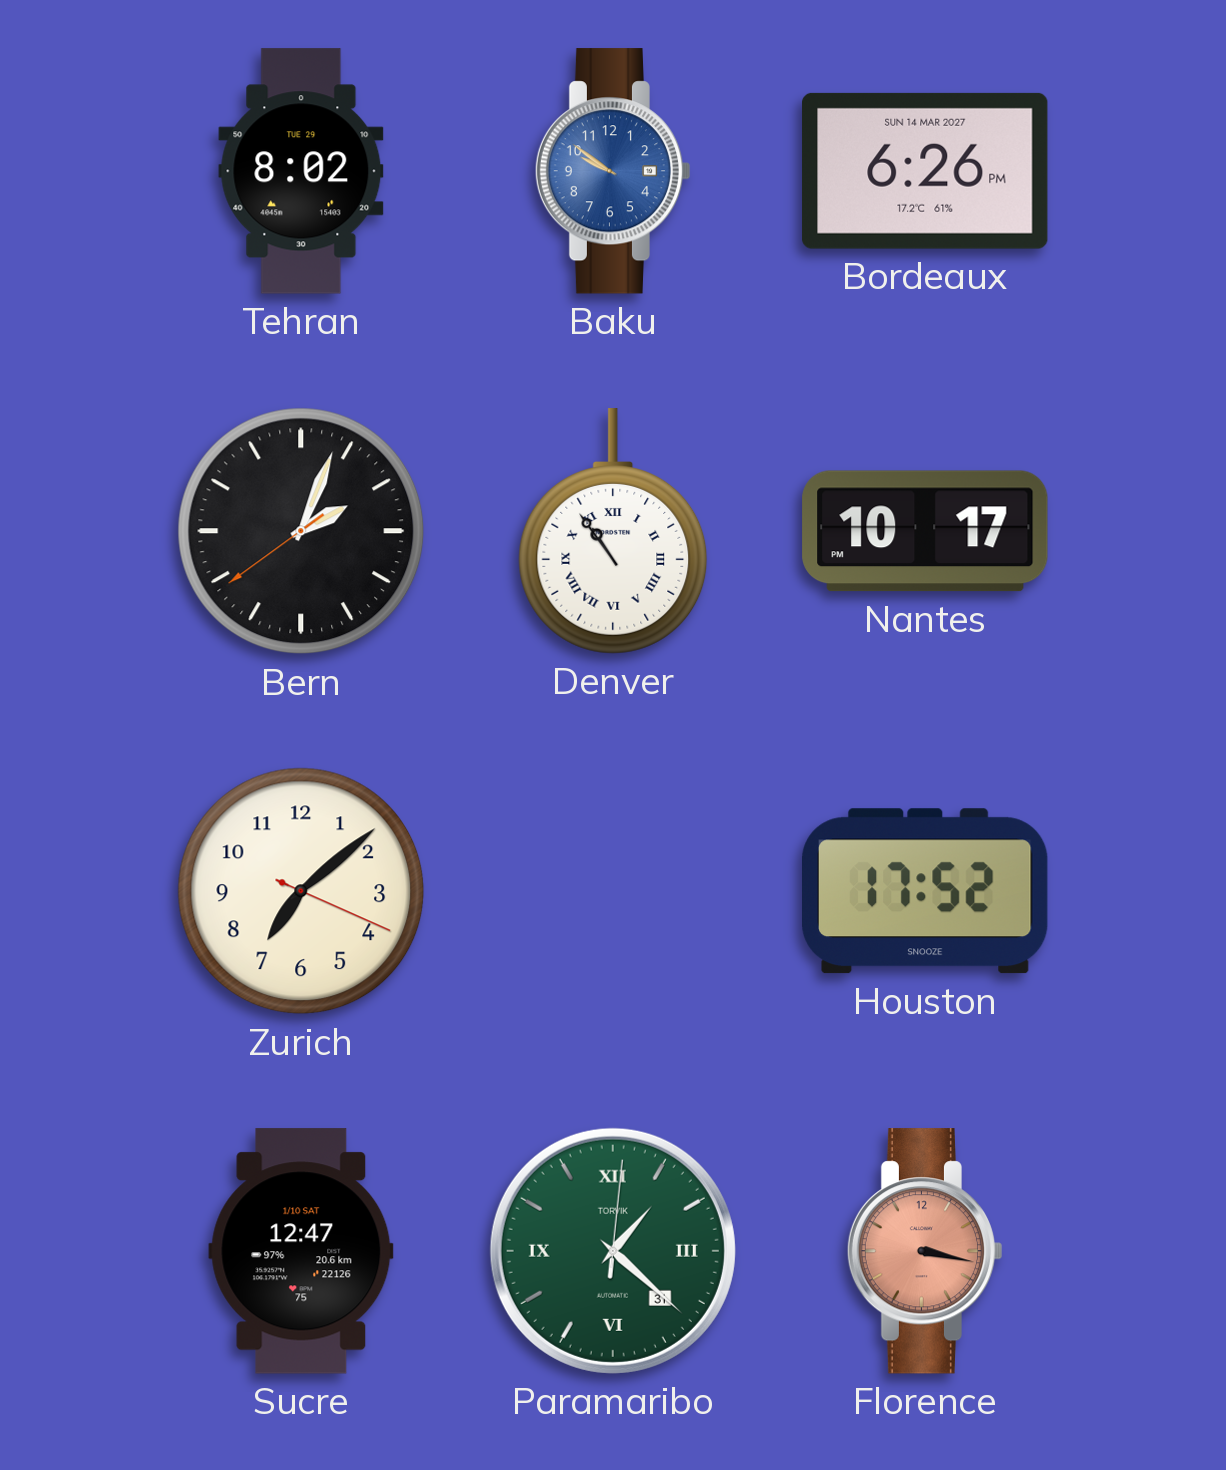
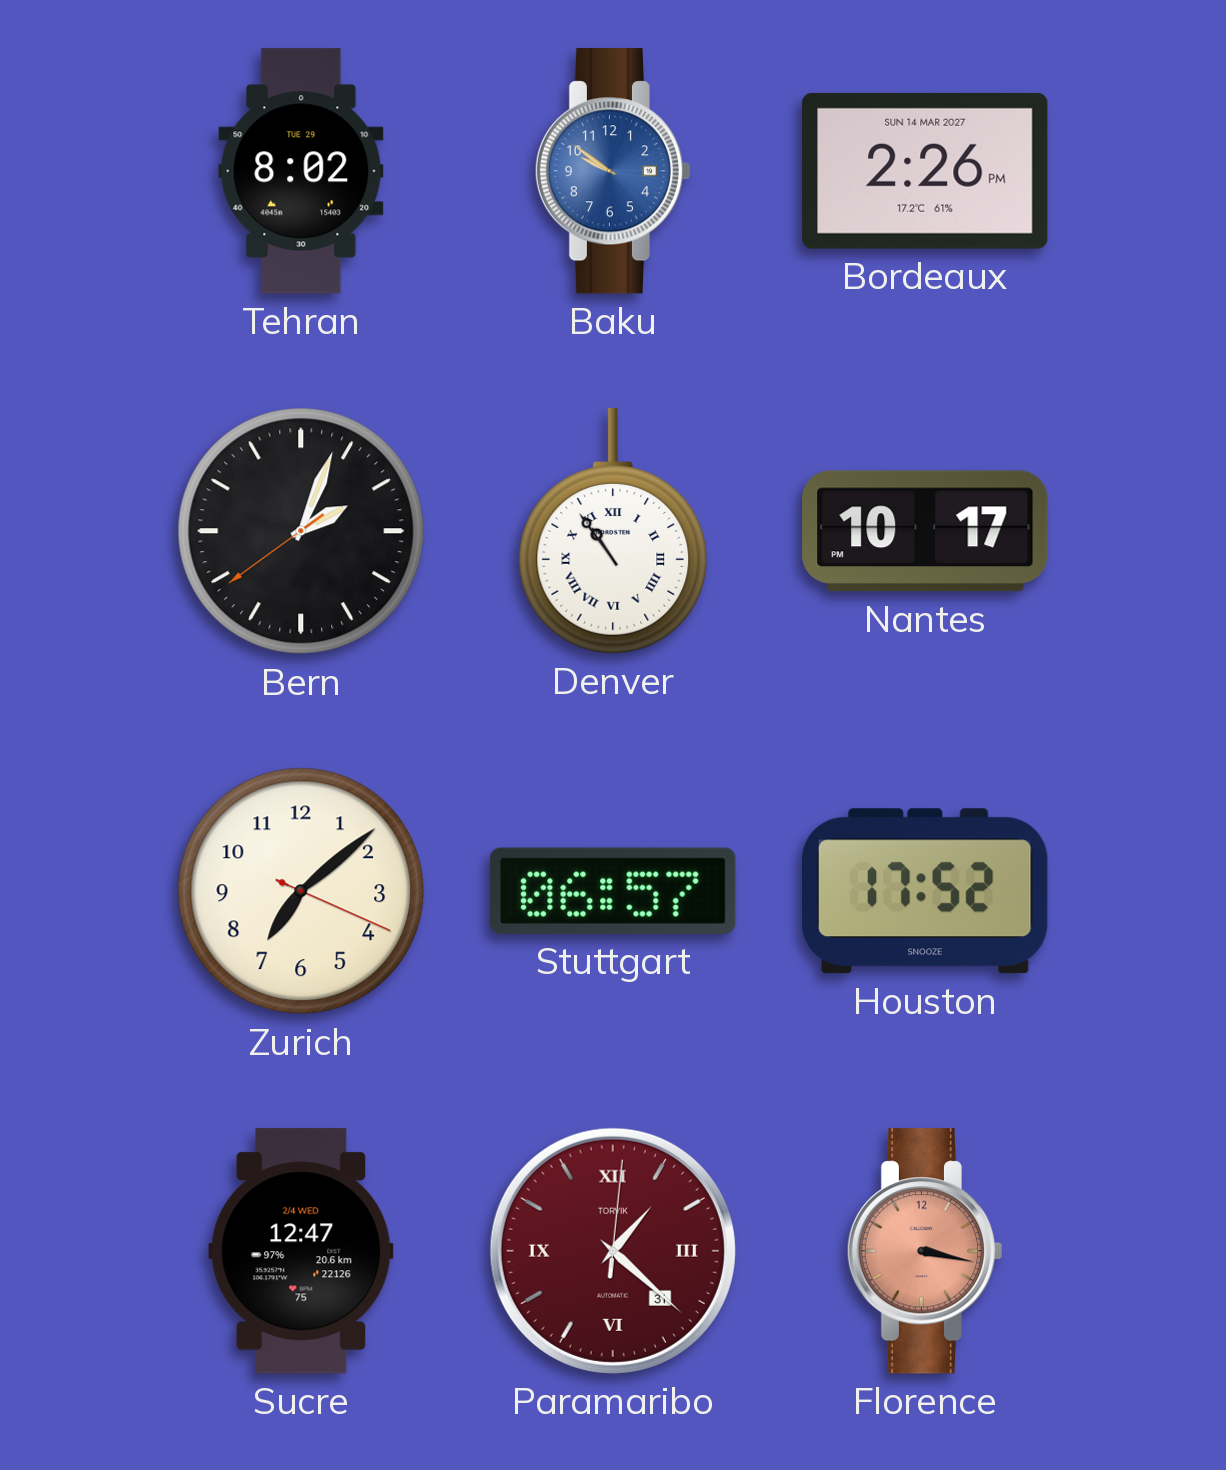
Bordeaux: 6:26 -> 2:26 (925, 171)
Stuttgart: none -> 06:57 (613, 891)
Sucre date: 1/10 SAT -> 2/4 WED (301, 1251)
Paramaribo dial: green -> burgundy (613, 1251)
